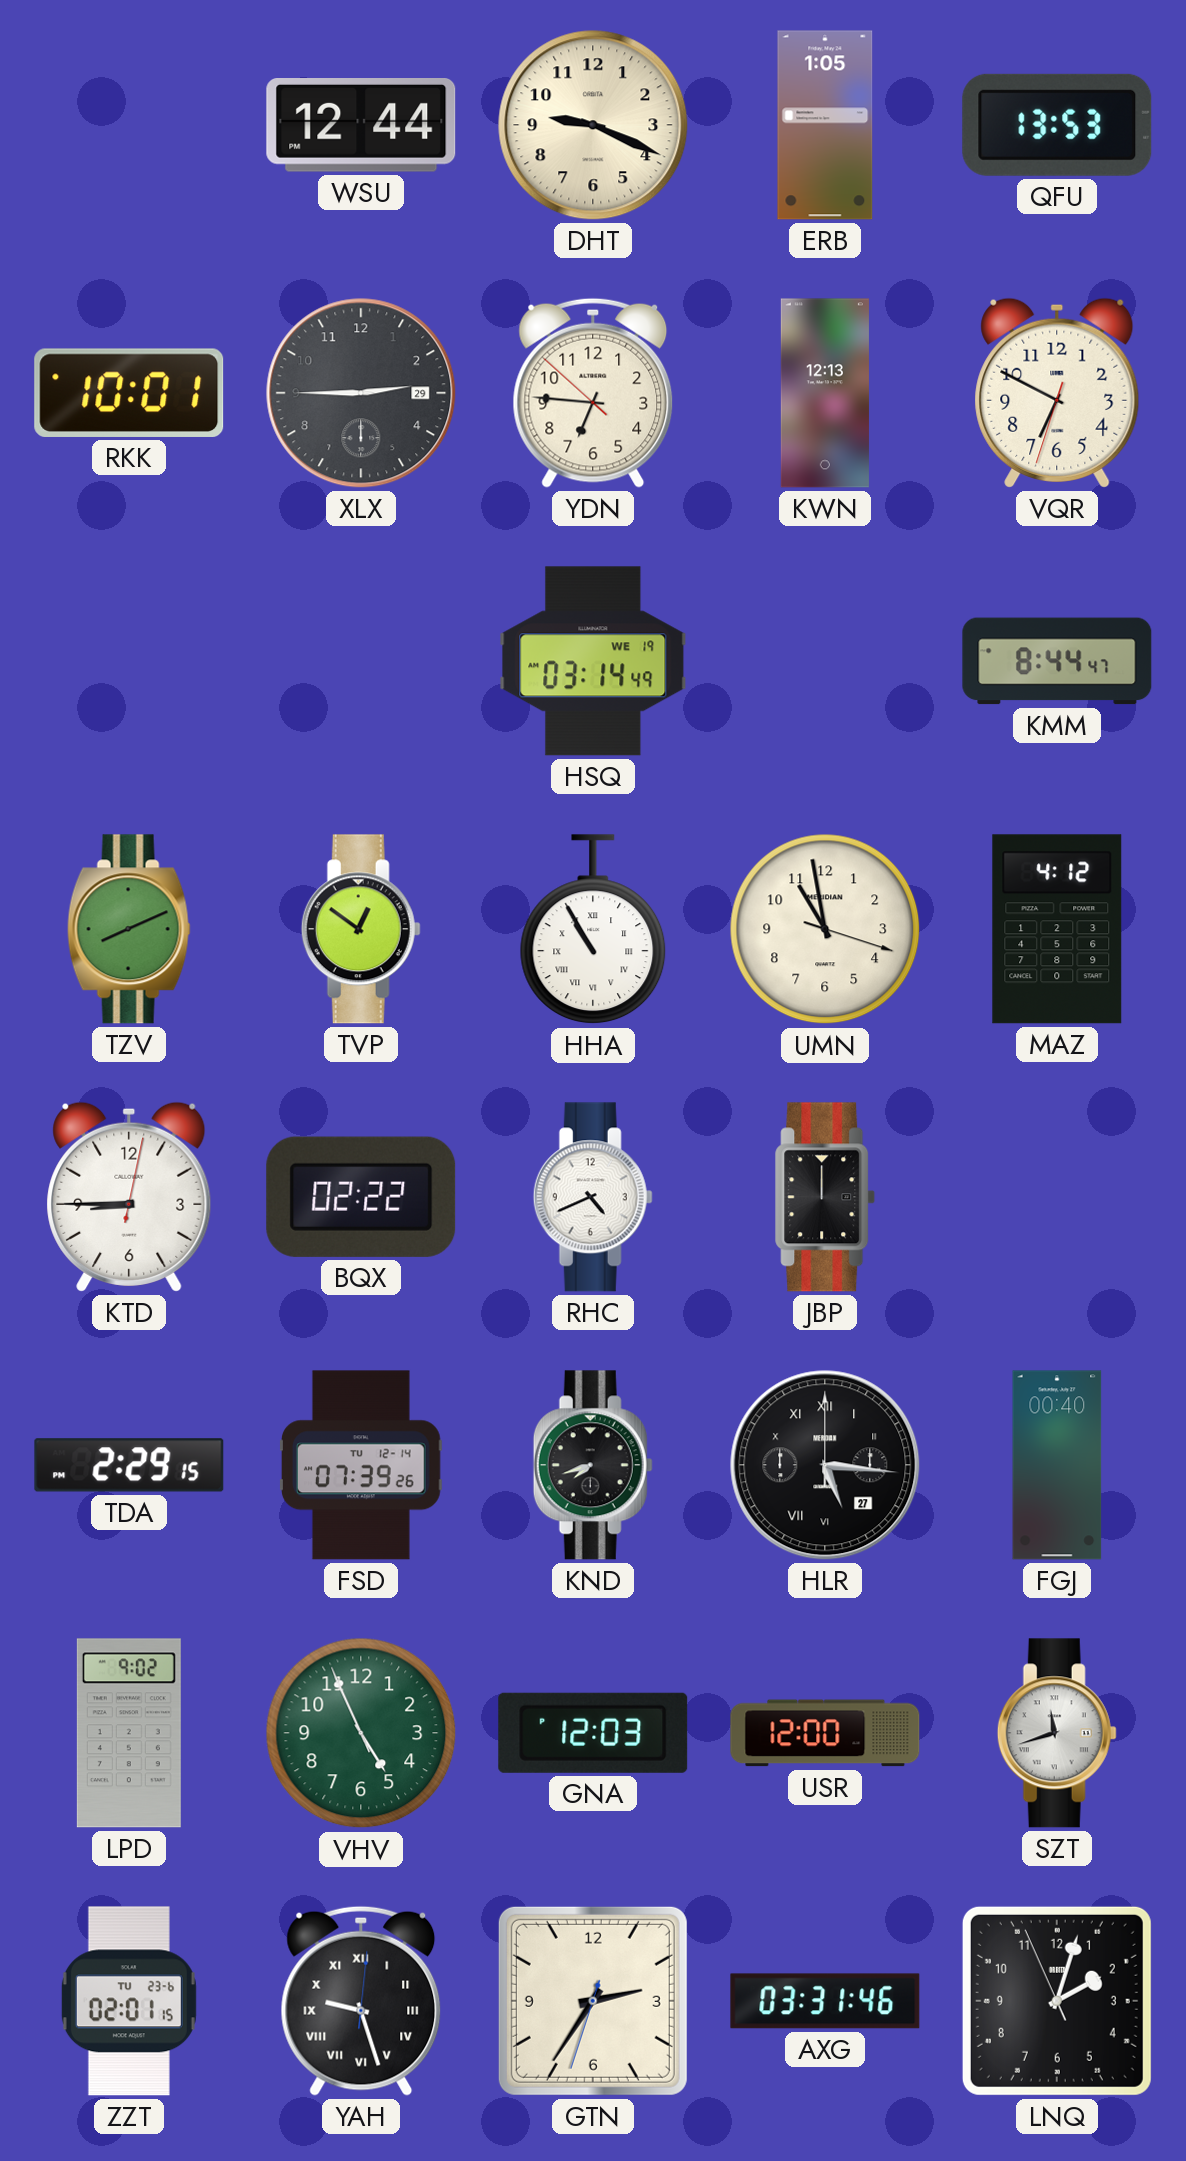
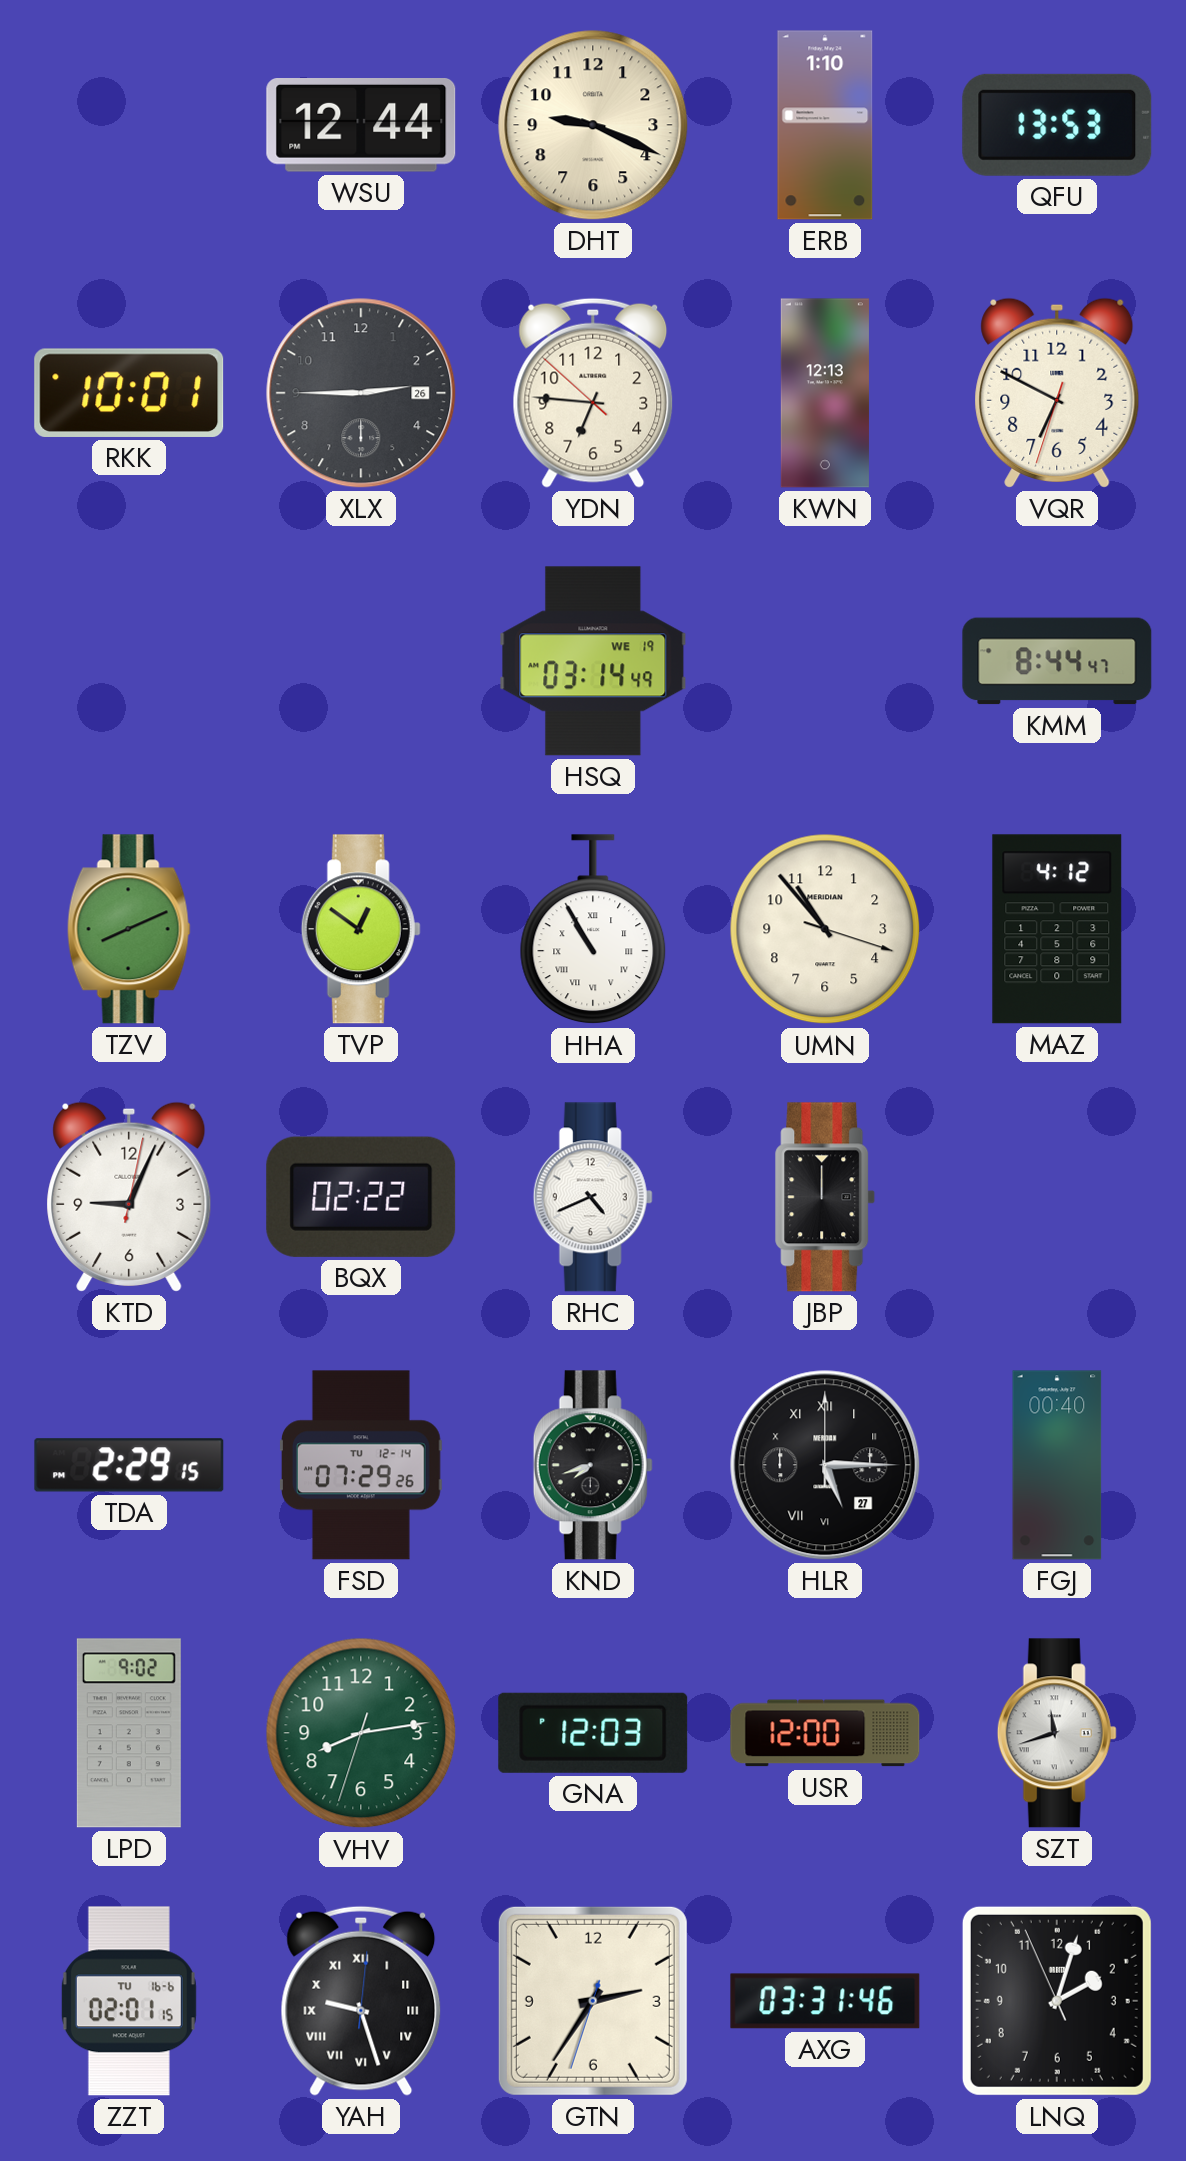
ERB: 1:05 -> 1:10 (825, 125)
XLX date: 29 -> 26 (361, 393)
UMN: 10:58 -> 10:53 (825, 929)
KTD: 8:45 -> 9:04 (129, 1197)
FSD: 07:39 -> 07:29 (361, 1465)
HLR: 5:16 -> 5:15 (825, 1465)
VHV: 4:55 -> 8:13 (361, 1733)
ZZT date: TU 23-6 -> TU 16-6 (129, 2001)
